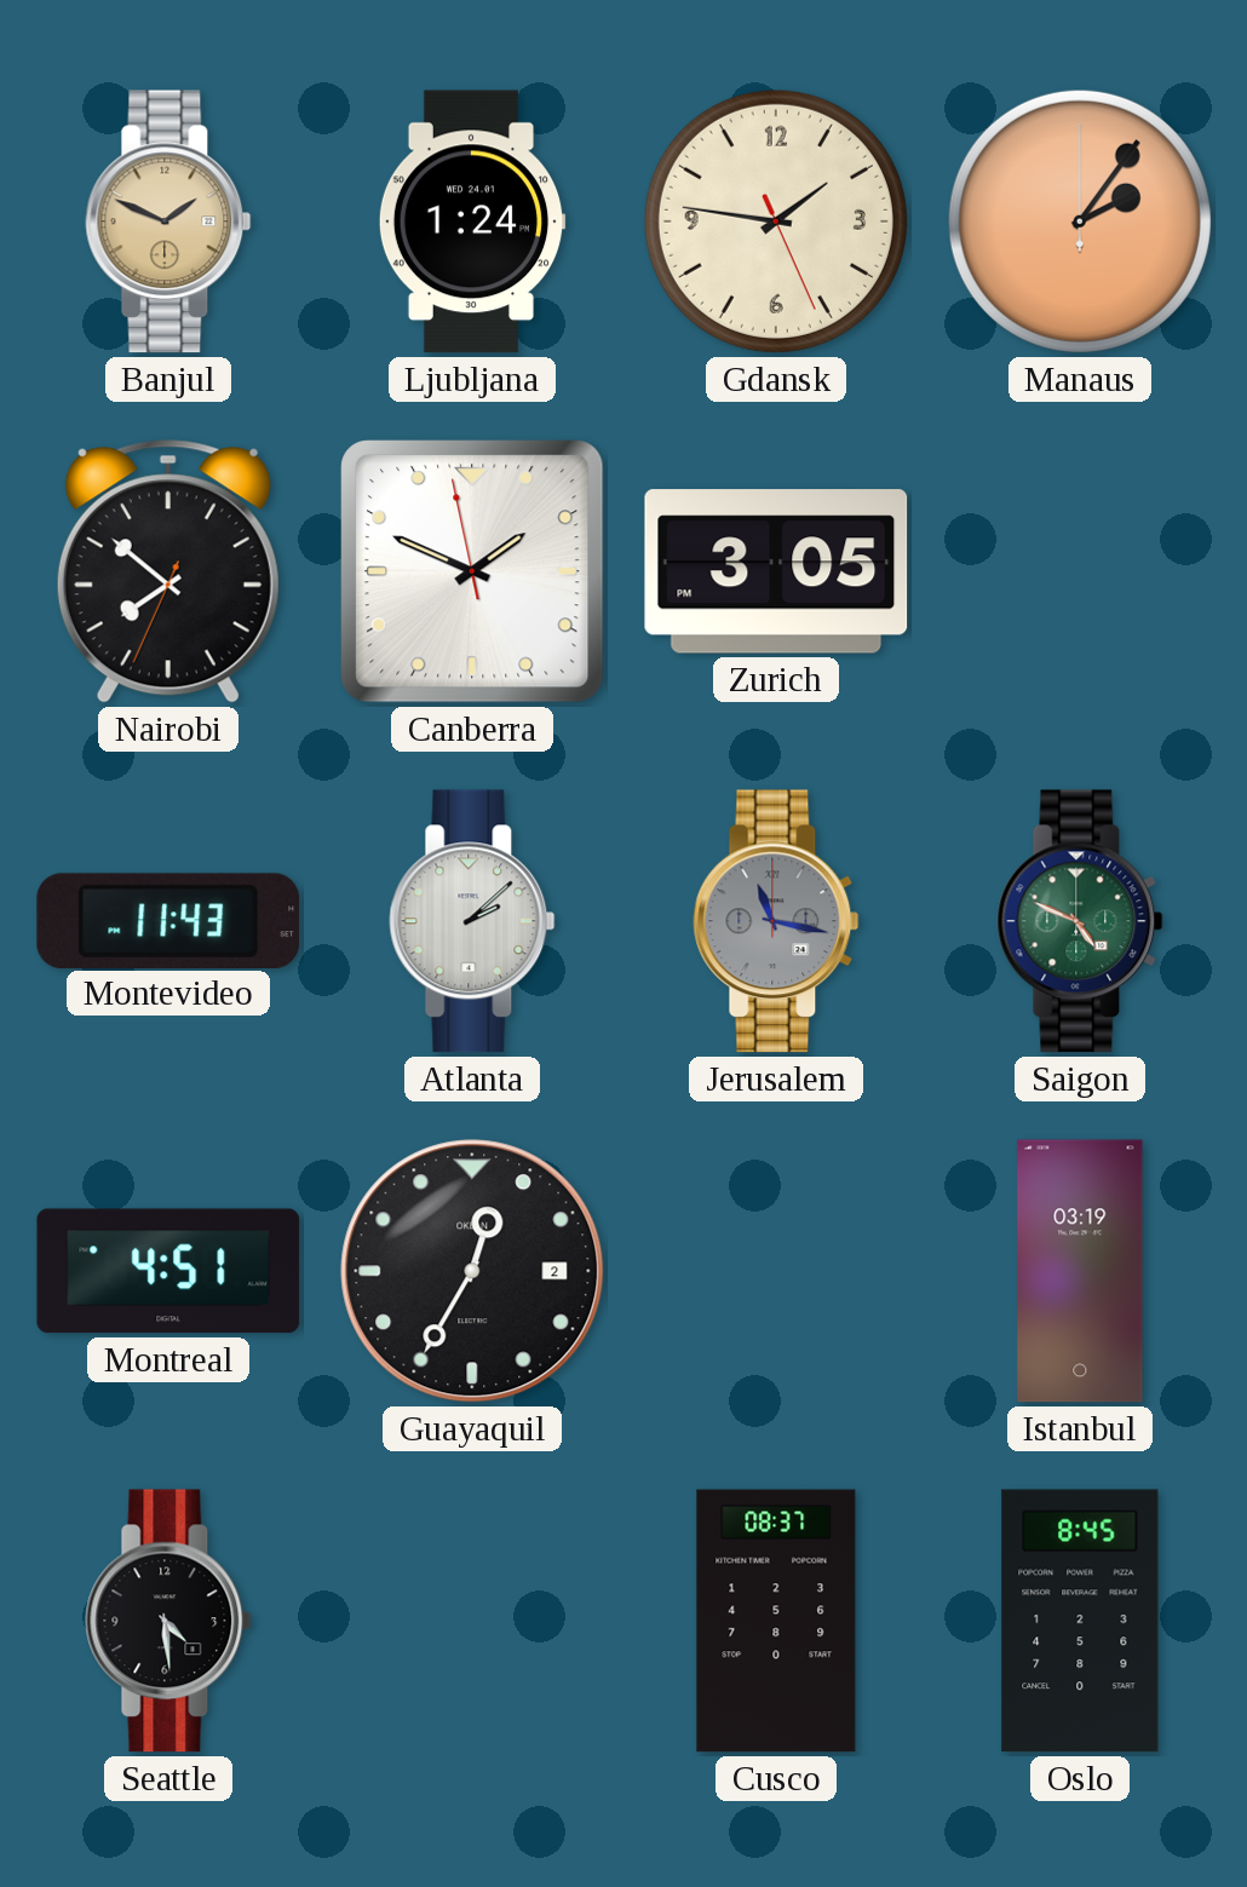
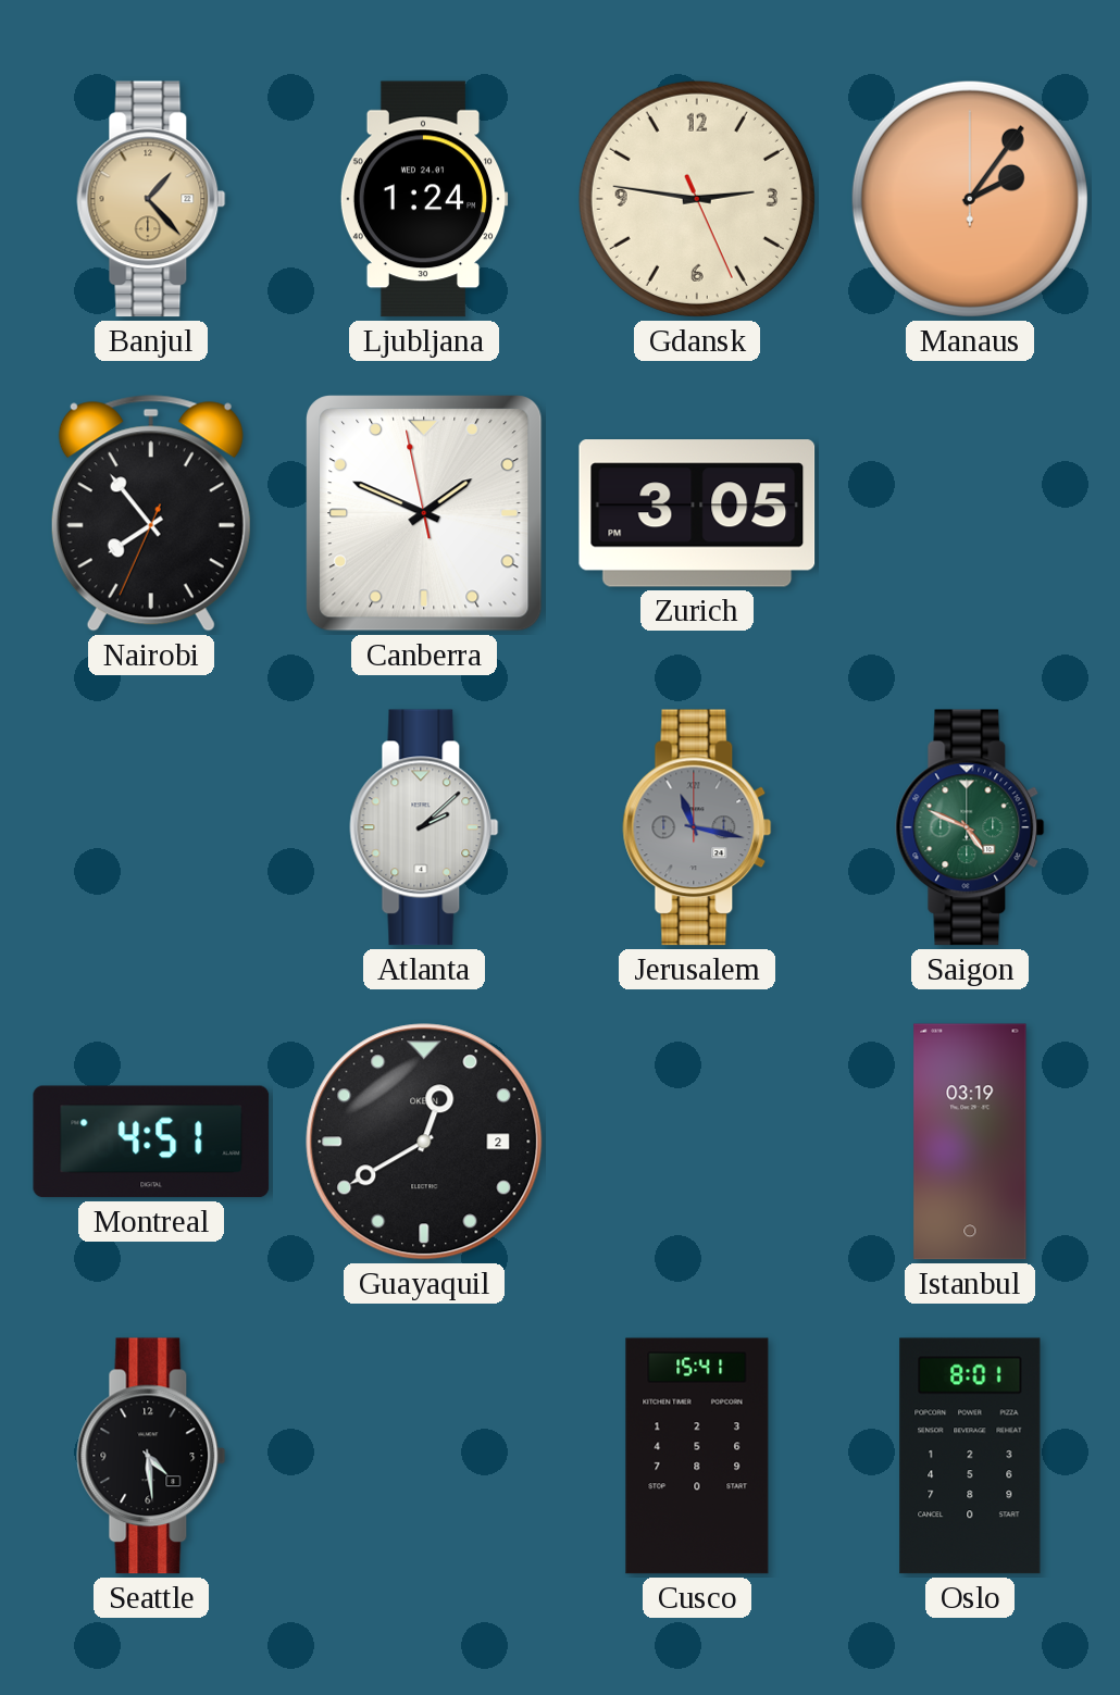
Banjul: 1:49 -> 1:23 (151, 199)
Gdansk: 1:46 -> 2:46 (697, 199)
Nairobi: 7:51 -> 7:53 (151, 513)
Montevideo: 11:43 -> none (168, 920)
Guayaquil: 12:35 -> 12:40 (424, 1142)
Cusco: 08:37 -> 15:41 (697, 1456)
Oslo: 8:45 -> 8:01 (970, 1456)
